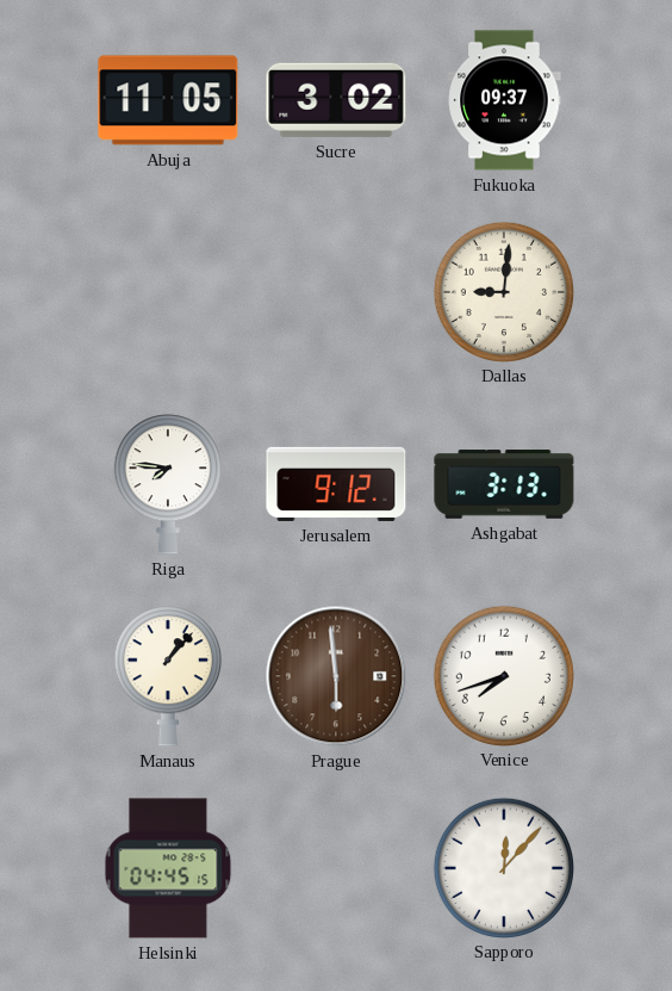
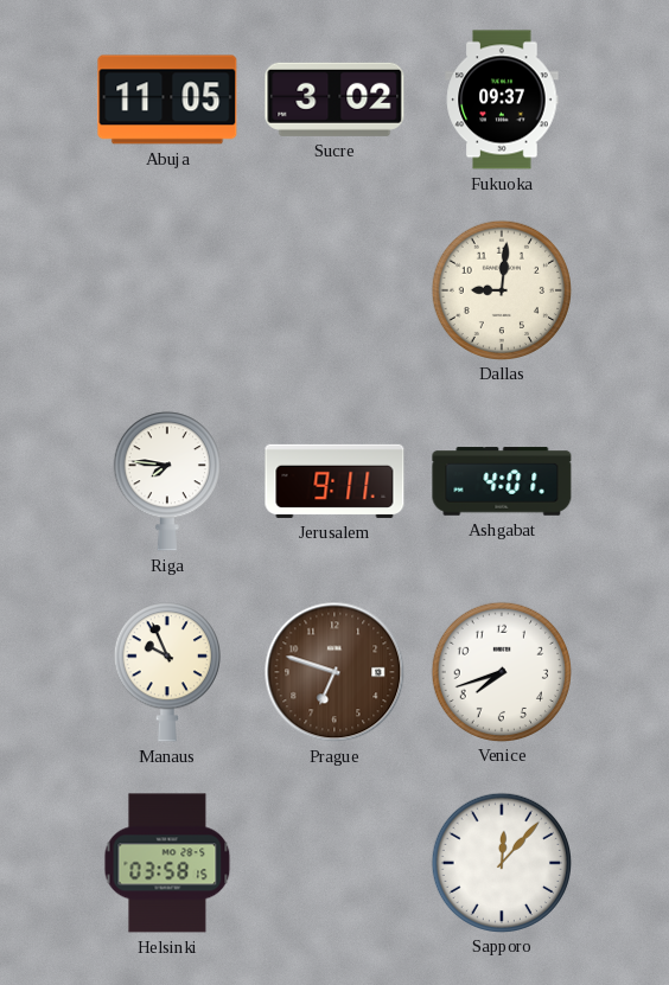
Jerusalem: 9:12 -> 9:11 (334, 481)
Ashgabat: 3:13 -> 4:01 (502, 481)
Manaus: 1:07 -> 9:56 (167, 672)
Prague: 5:59 -> 6:48 (334, 672)
Helsinki: 04:45 -> 03:58 (167, 863)
